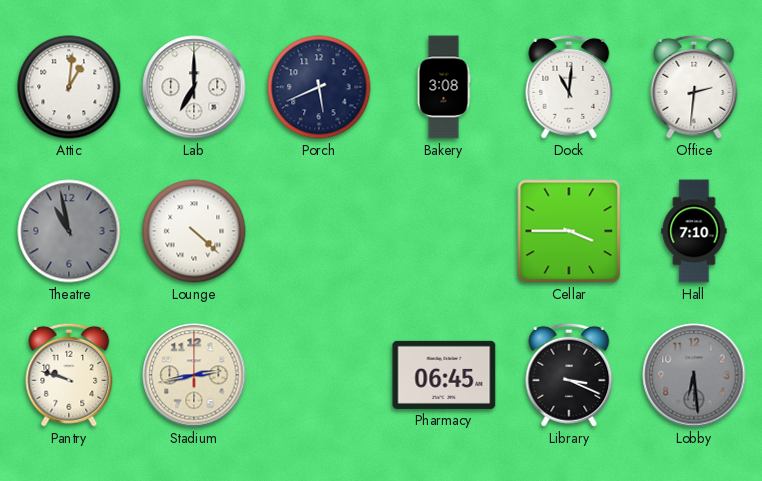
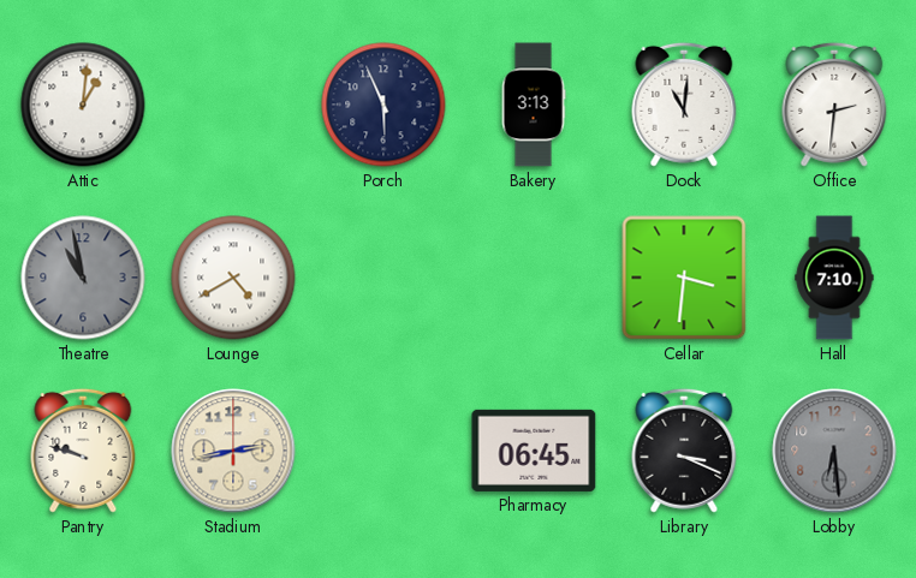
Lab: 7:00 -> none (194, 87)
Porch: 5:41 -> 5:56 (383, 105)
Bakery: 3:08 -> 3:13 (534, 105)
Lounge: 4:22 -> 4:40 (233, 278)
Cellar: 3:45 -> 3:31 (684, 278)
